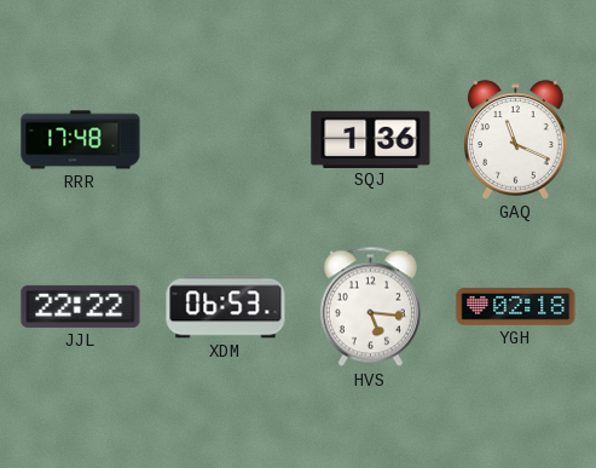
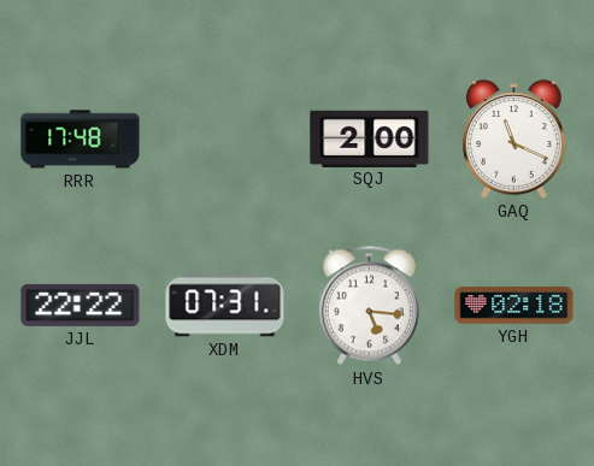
SQJ: 1:36 -> 2:00 (370, 138)
XDM: 06:53 -> 07:31 (225, 306)
